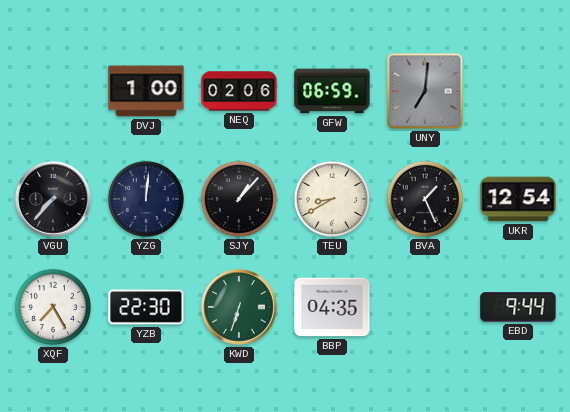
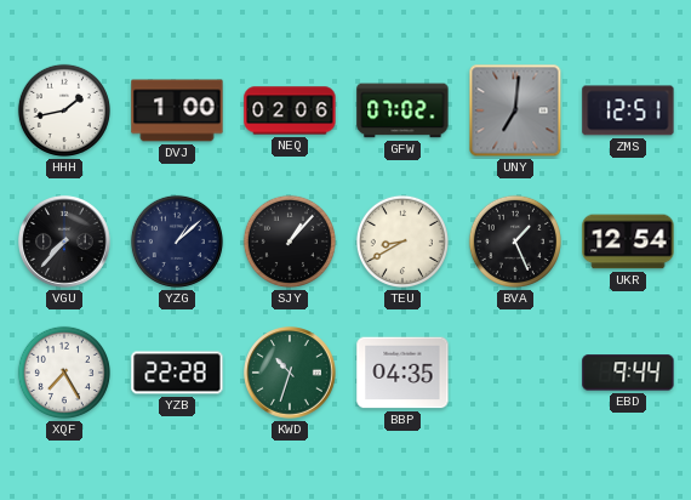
HHH: none -> 1:43 (64, 110)
GFW: 06:59 -> 07:02 (402, 110)
ZMS: none -> 12:51 (628, 110)
YZG: 12:01 -> 1:08 (177, 242)
YZB: 22:30 -> 22:28 (177, 373)
KWD: 6:33 -> 10:33 (290, 373)
